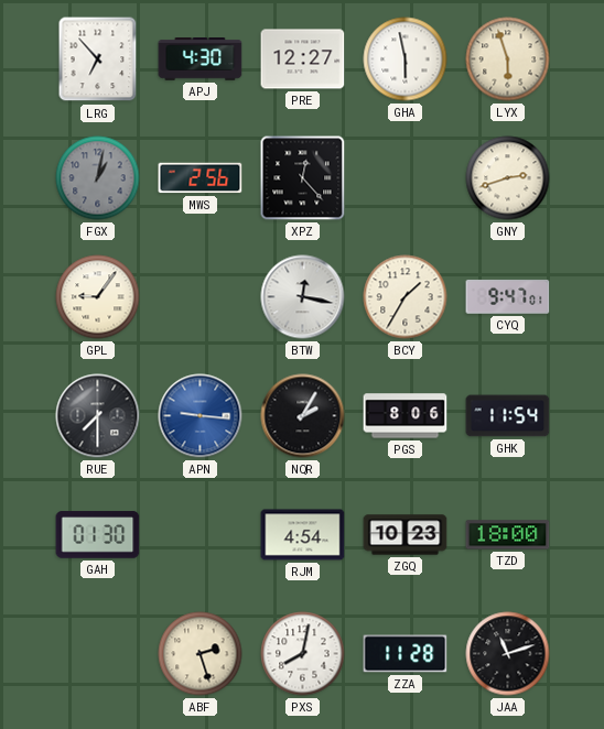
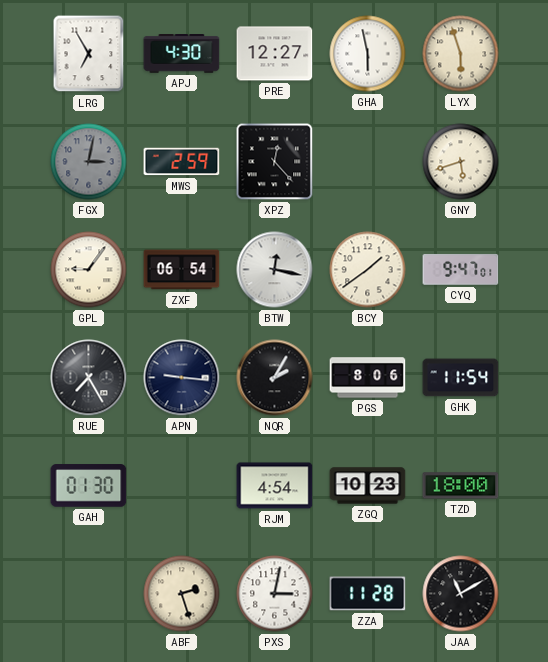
LRG: 6:53 -> 6:55 (89, 54)
FGX: 1:02 -> 3:02 (89, 162)
MWS: 2:56 -> 2:59 (182, 162)
GNY: 2:42 -> 5:42 (461, 162)
ZXF: none -> 06:54 (182, 270)
BCY: 1:35 -> 1:39 (368, 270)
RUE: 7:30 -> 7:25 (89, 378)
APN dial: blue -> navy (182, 378)
PXS: 8:02 -> 3:02 (275, 594)
JAA: 11:12 -> 11:10 (461, 594)
